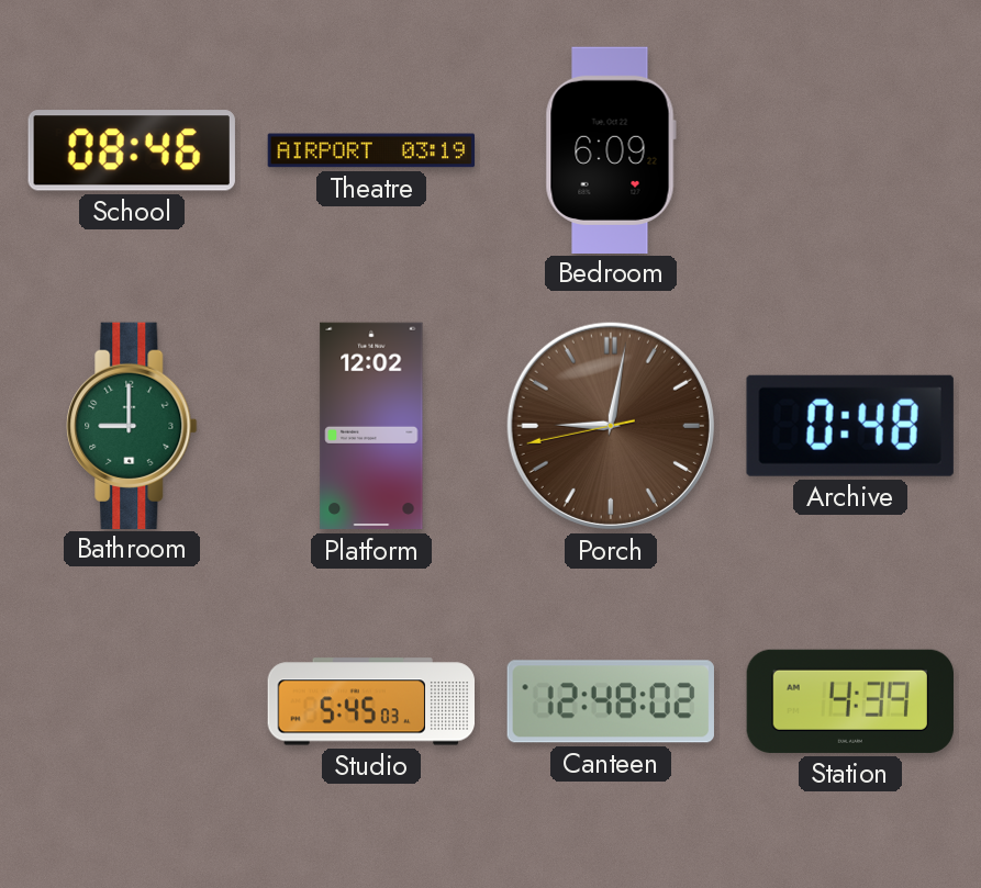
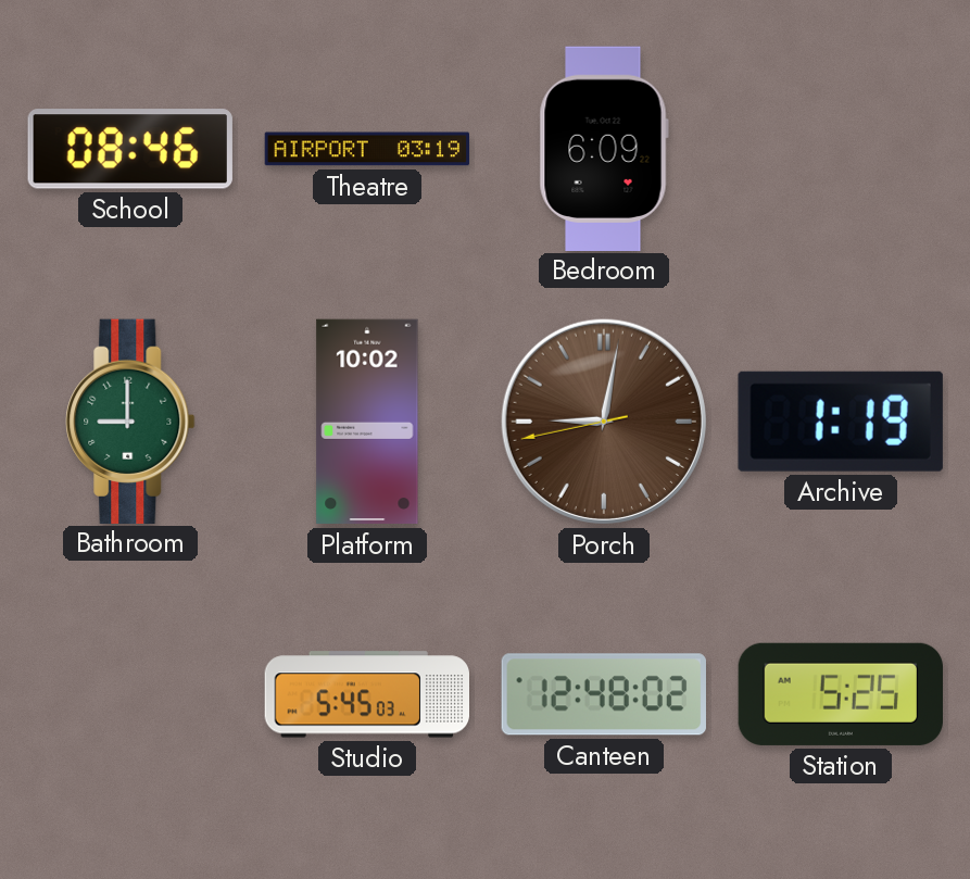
Platform: 12:02 -> 10:02 (367, 422)
Archive: 0:48 -> 1:19 (841, 422)
Station: 4:39 -> 5:25 (841, 694)
